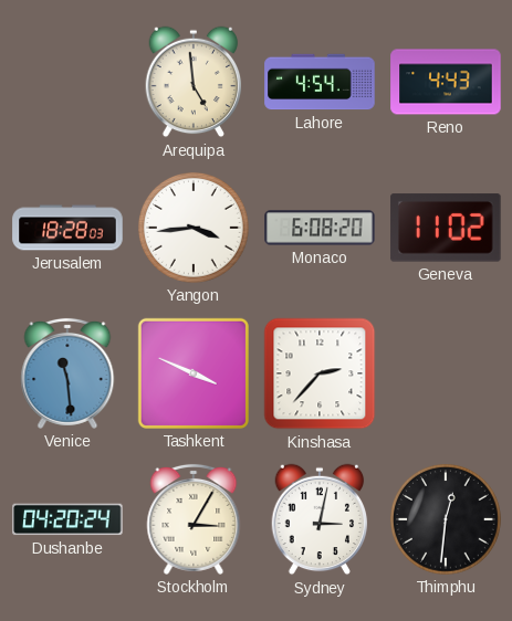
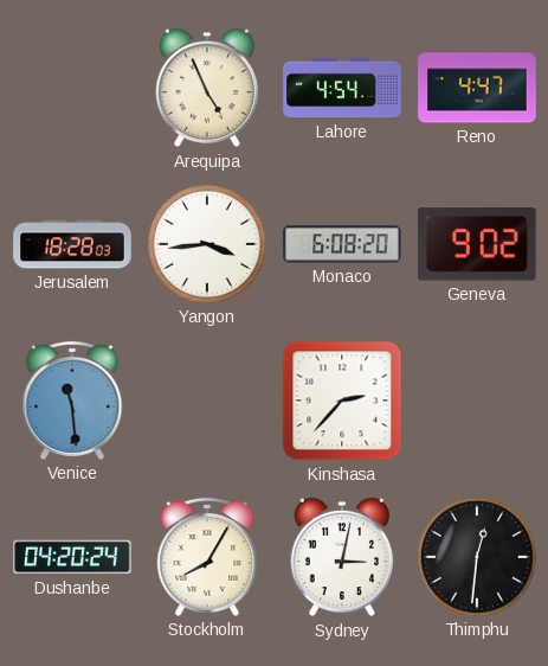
Arequipa: 4:59 -> 4:56 (207, 88)
Reno: 4:43 -> 4:47 (477, 88)
Geneva: 11:02 -> 9:02 (477, 244)
Tashkent: 3:49 -> none (194, 373)
Stockholm: 3:05 -> 8:05 (207, 557)
